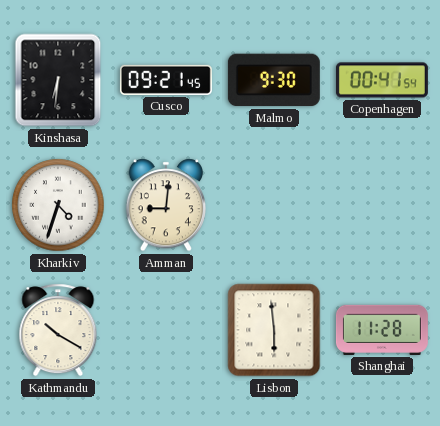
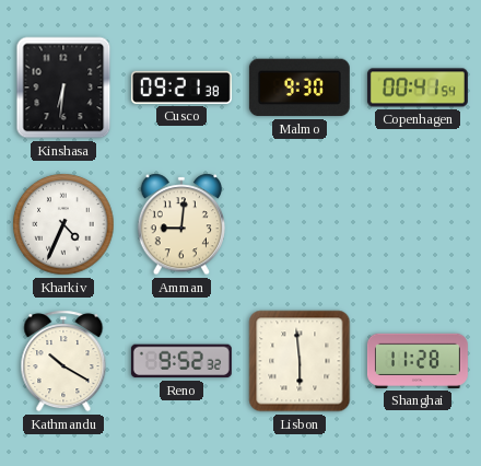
Cusco: 09:21:45 -> 09:21:38 (181, 88)
Kharkiv: 4:33 -> 4:34 (63, 224)
Reno: none -> 9:52 (181, 361)
